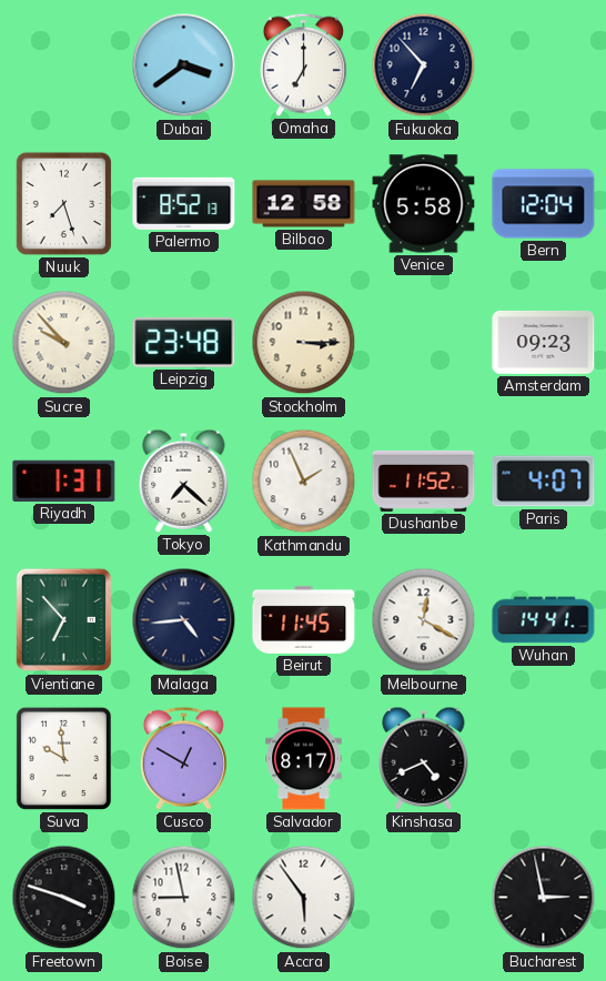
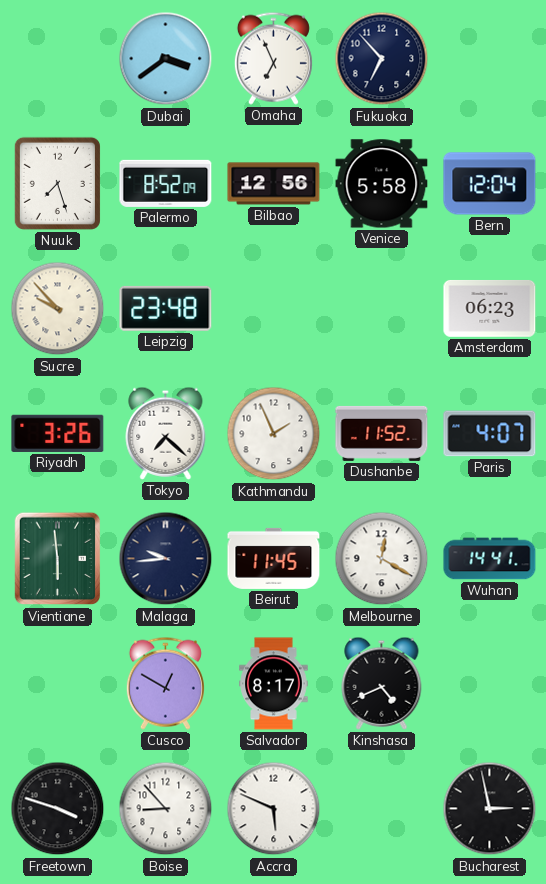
Omaha: 7:00 -> 6:56 (273, 58)
Palermo: 8:52:13 -> 8:52:09 (166, 183)
Bilbao: 12:58 -> 12:56 (274, 184)
Stockholm: 3:15 -> none (304, 343)
Amsterdam: 09:23 -> 06:23 (490, 308)
Riyadh: 1:31 -> 3:26 (58, 433)
Vientiane: 6:53 -> 5:59 (58, 559)
Malaga: 4:44 -> 9:44 (166, 559)
Suva: 9:59 -> none (63, 758)
Boise: 8:58 -> 8:53 (166, 809)
Accra: 5:54 -> 5:49 (274, 809)
